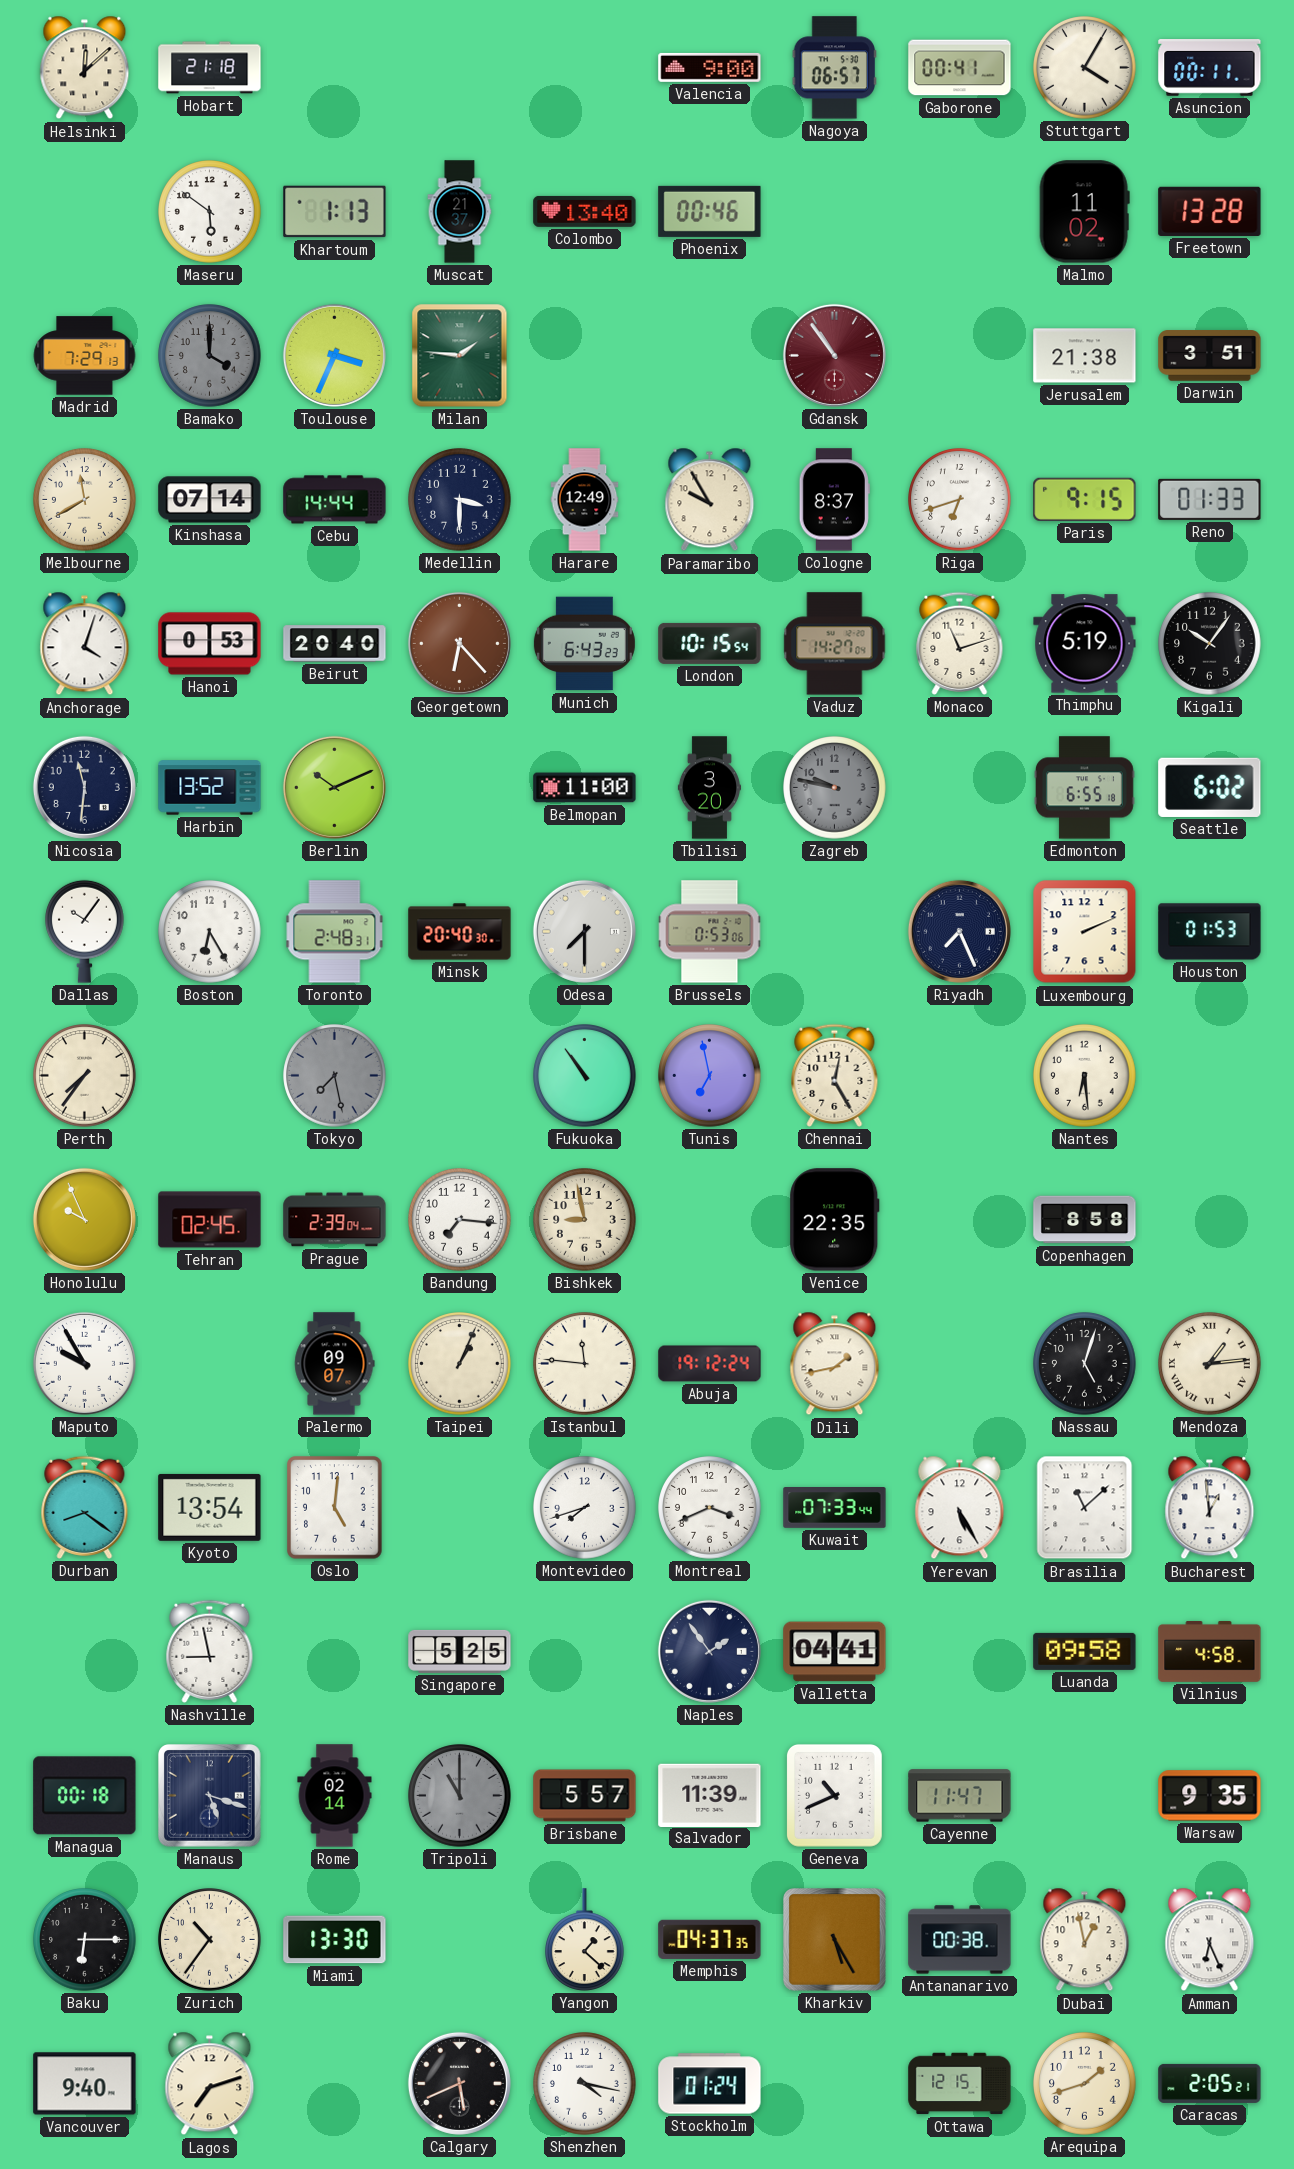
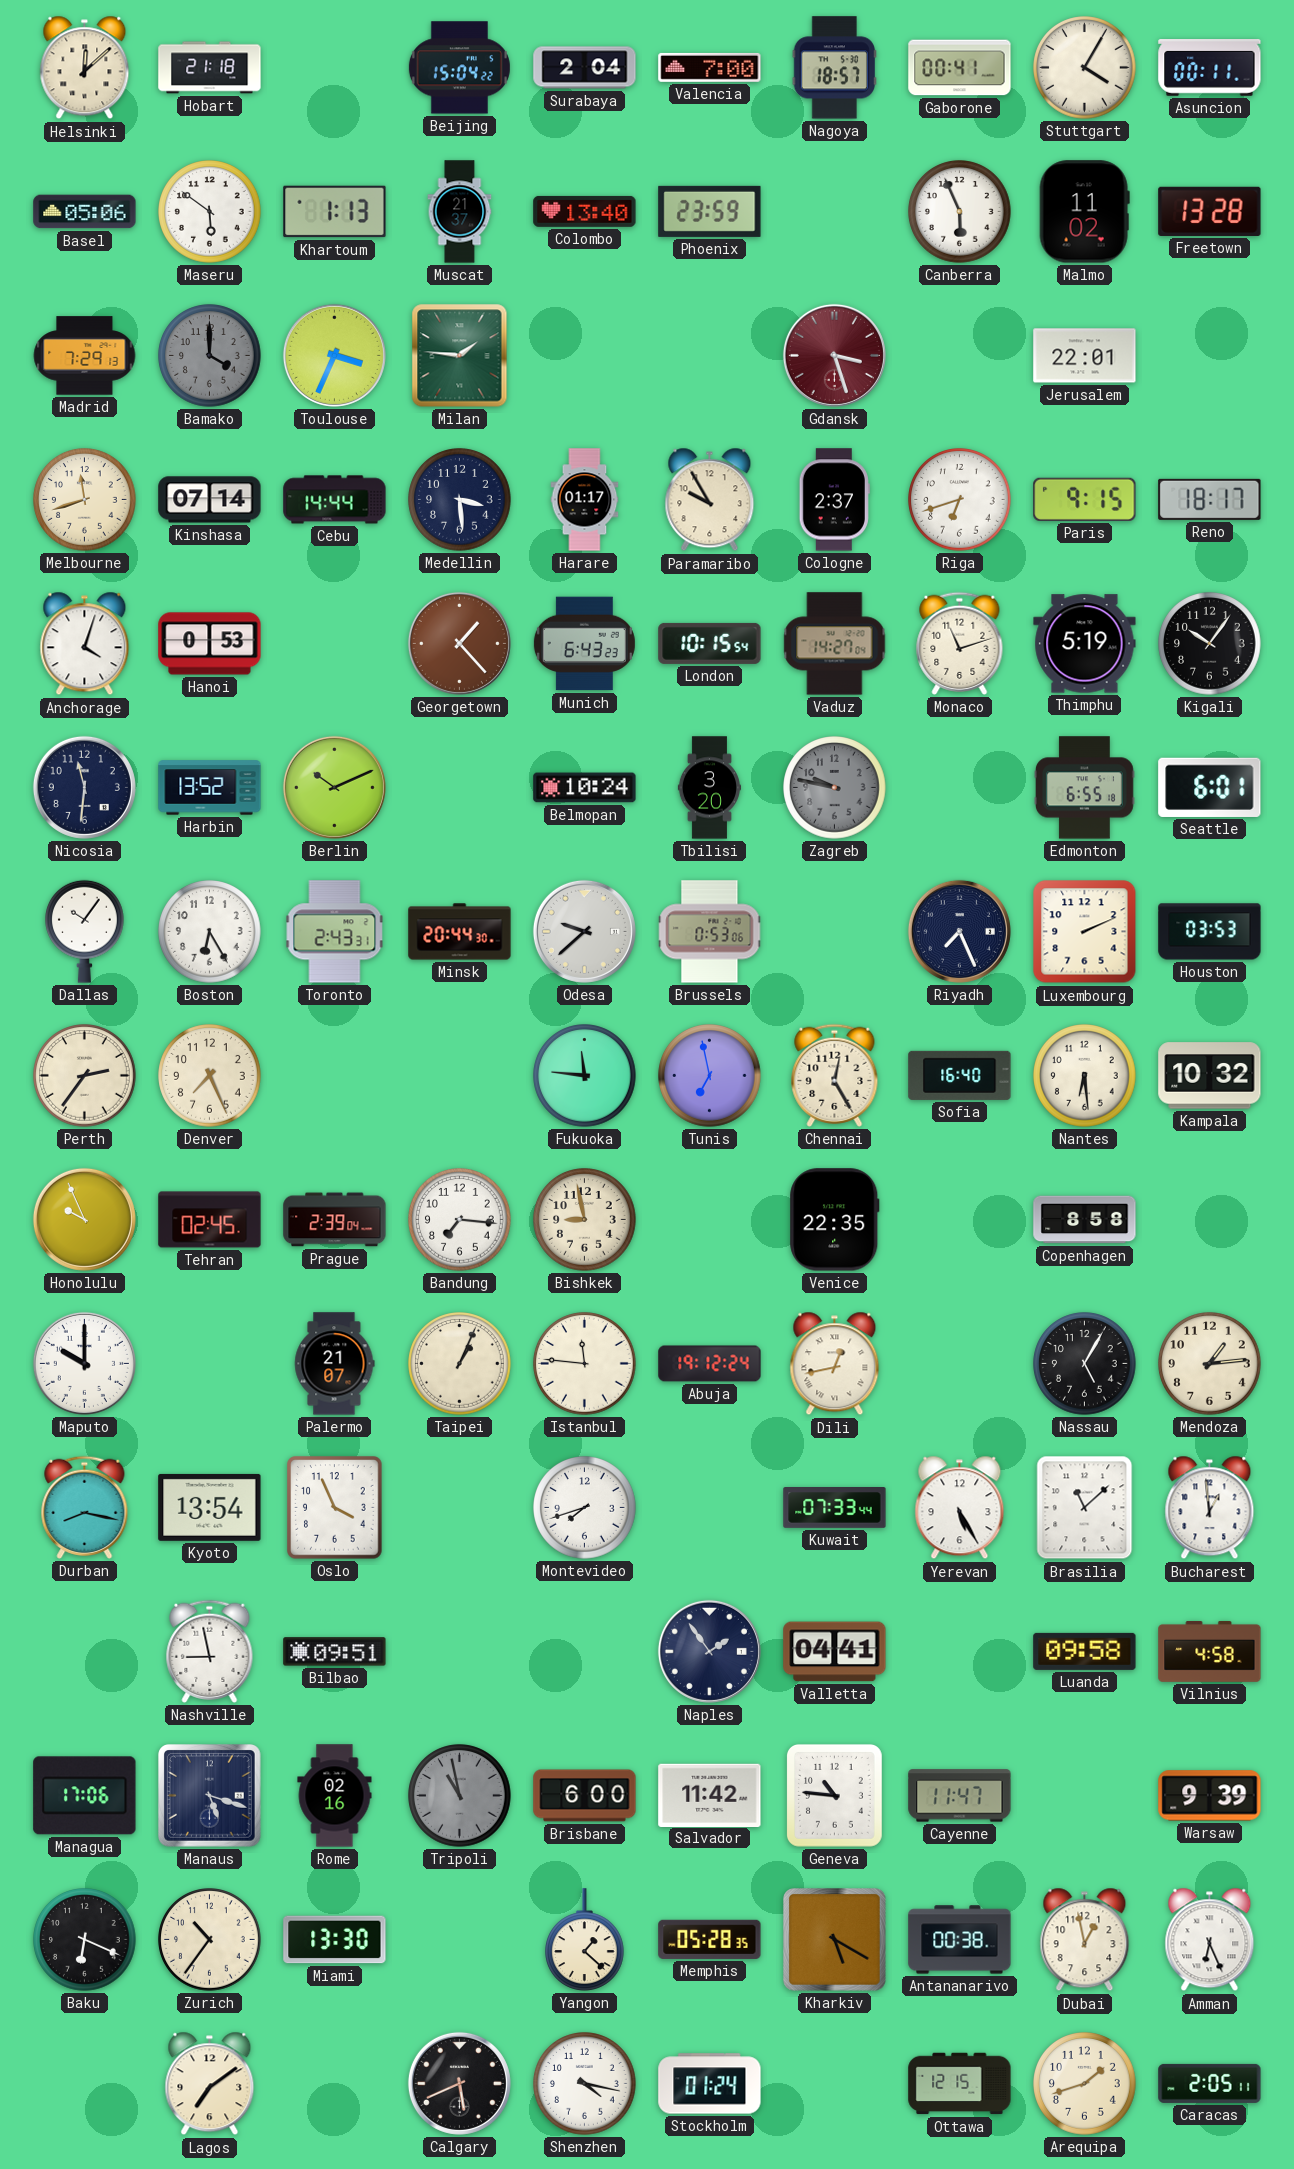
Beijing: none -> 15:04 (459, 68)
Surabaya: none -> 2:04 (585, 68)
Valencia: 9:00 -> 7:00 (710, 67)
Nagoya: 06:57 -> 18:57 (834, 68)
Basel: none -> 05:06 (85, 212)
Phoenix: 00:46 -> 23:59 (710, 211)
Canberra: none -> 5:56 (960, 212)
Gdansk: 10:54 -> 3:27 (834, 355)
Jerusalem: 21:38 -> 22:01 (1085, 356)
Darwin: 3:51 -> none (1210, 356)
Melbourne: 11:40 -> 11:42 (85, 500)
Medellin: 3:30 -> 3:29 (460, 500)
Harare: 12:49 -> 01:17 (585, 500)
Cologne: 8:37 -> 2:37 (834, 500)
Reno: 01:33 -> 18:17 (1210, 499)
Beirut: 20:40 -> none (335, 644)
Georgetown: 6:23 -> 1:23 (459, 643)
Belmopan: 11:00 -> 10:24 (585, 788)
Seattle: 6:02 -> 6:01 (1210, 787)
Toronto: 2:48 -> 2:43 (335, 932)
Minsk: 20:40 -> 20:44 (460, 932)
Odesa: 7:30 -> 9:38 (584, 931)
Houston: 01:53 -> 03:53 (1210, 932)
Perth: 7:36 -> 2:36 (85, 1076)
Denver: none -> 7:26 (210, 1076)
Tokyo: 7:28 -> none (335, 1076)
Fukuoka: 10:54 -> 11:46 (585, 1076)
Sofia: none -> 16:40 (960, 1075)
Kampala: none -> 10:32 (1210, 1076)
Maputo: 9:55 -> 10:00 (84, 1363)
Palermo: 09:07 -> 21:07 (335, 1364)
Dili: 1:43 -> 12:43 (835, 1364)
Nassau: 5:03 -> 5:05 (1085, 1364)
Mendoza numerals: Roman -> Arabic (1210, 1364)
Durban: 8:21 -> 8:17 (85, 1507)
Oslo: 5:01 -> 3:56 (335, 1508)
Montreal: 3:41 -> none (710, 1508)
Bilbao: none -> 09:51 (335, 1652)
Singapore: 5:25 -> none (460, 1651)
Managua: 00:18 -> 17:06 (85, 1796)
Rome: 02:14 -> 02:16 (335, 1796)
Tripoli: 11:00 -> 10:58 (460, 1796)
Brisbane: 5:57 -> 6:00 (585, 1796)
Salvador: 11:39 -> 11:42 (710, 1795)
Geneva: 10:41 -> 10:46 (834, 1795)
Warsaw: 9:35 -> 9:39 (1210, 1796)
Baku: 6:15 -> 6:19 (85, 1940)
Memphis: 04:37 -> 05:28 (710, 1939)
Kharkiv: 5:25 -> 5:20 (835, 1940)
Vancouver: 9:40 -> none (85, 2084)
Lagos: 7:12 -> 7:09 (210, 2084)
Caracas: 2:05:21 -> 2:05:11 (1210, 2083)
